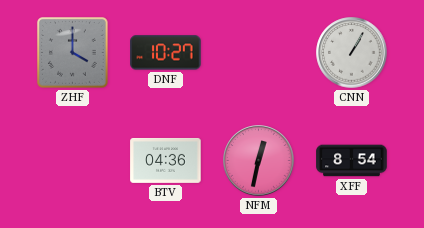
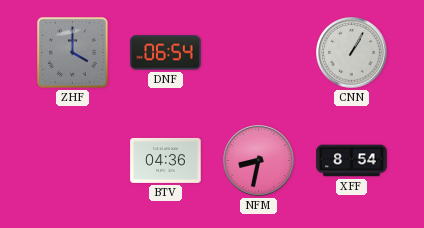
DNF: 10:27 -> 06:54 (166, 53)
NFM: 12:32 -> 8:32 (259, 161)
